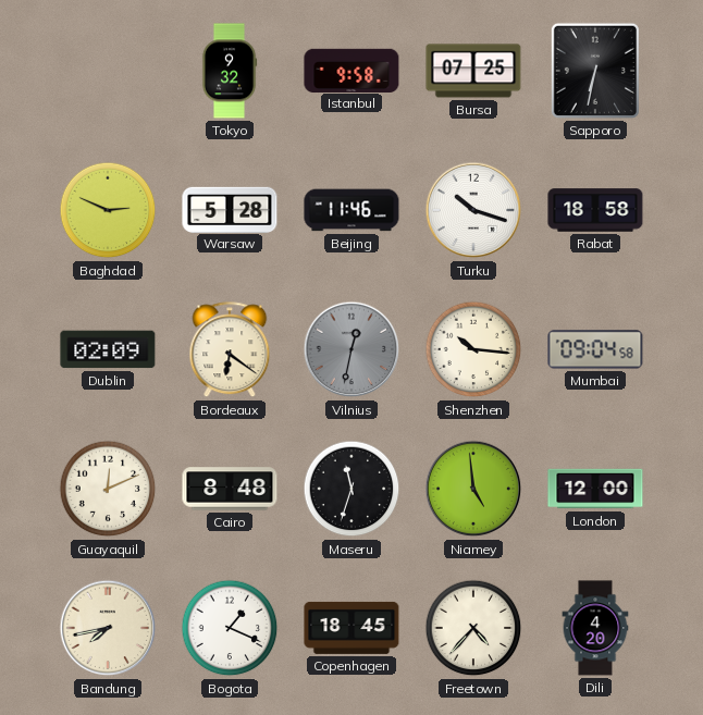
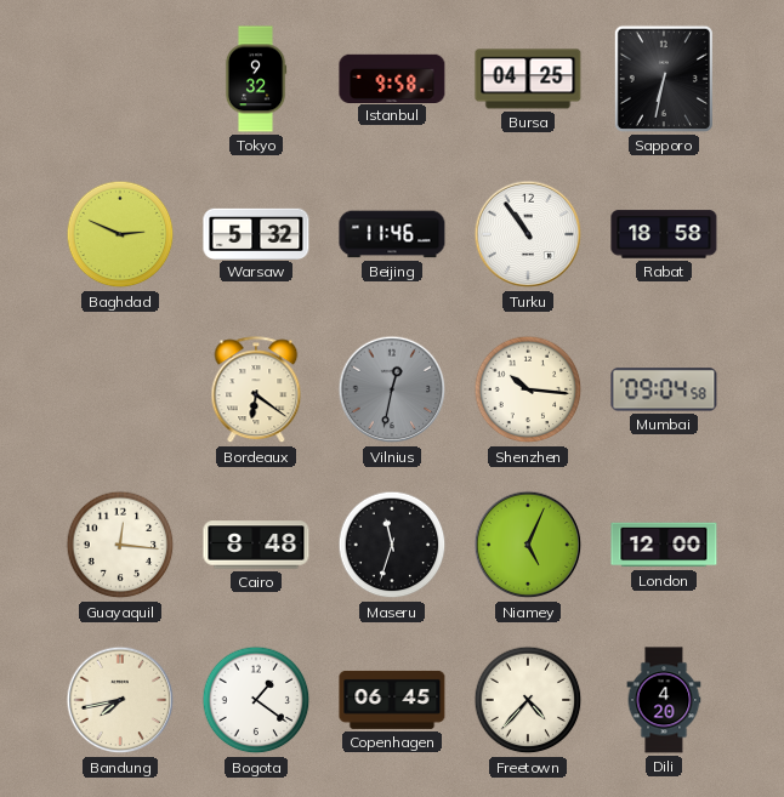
Bursa: 07:25 -> 04:25 (528, 79)
Warsaw: 5:28 -> 5:32 (256, 233)
Turku: 10:18 -> 10:54 (528, 234)
Dublin: 02:09 -> none (108, 349)
Guayaquil: 12:11 -> 12:16 (120, 545)
Niamey: 4:59 -> 5:04 (528, 545)
Bogota: 1:19 -> 1:21 (256, 700)
Copenhagen: 18:45 -> 06:45 (392, 700)
